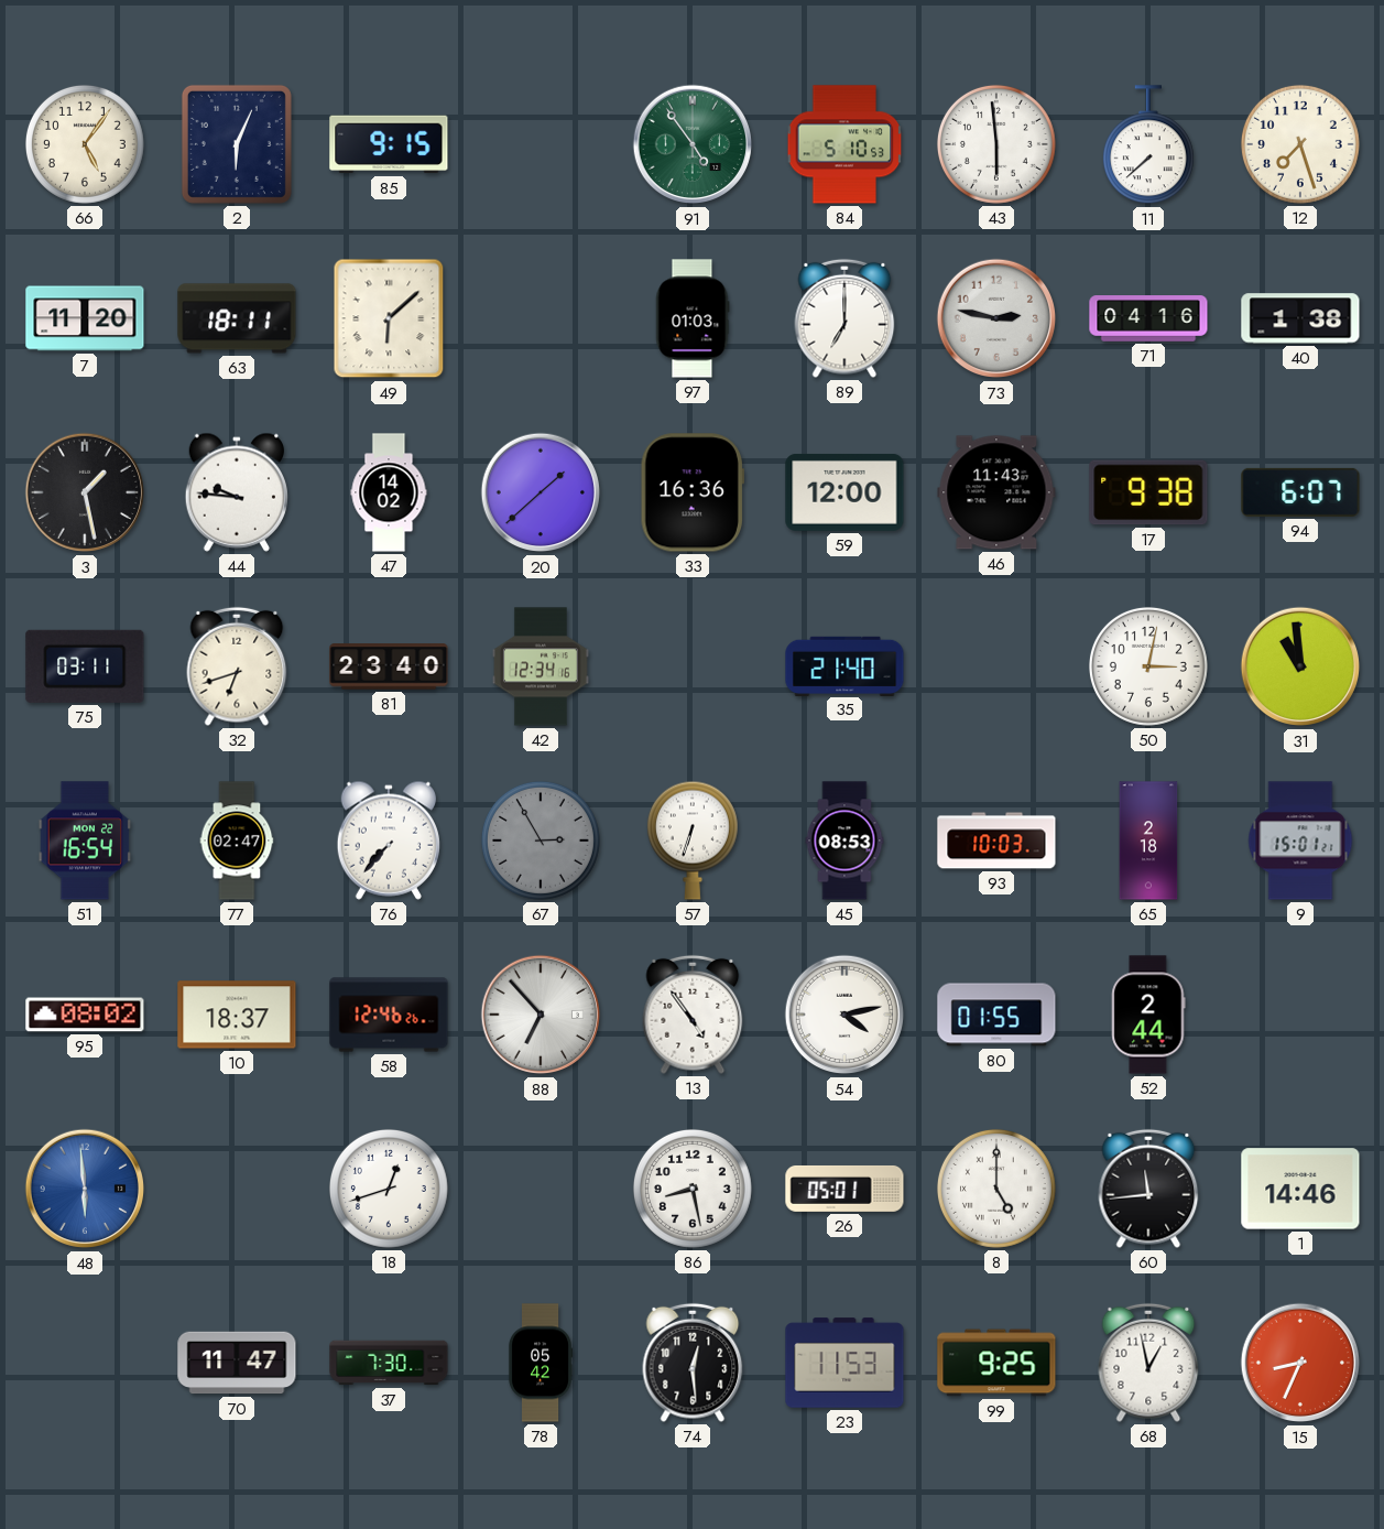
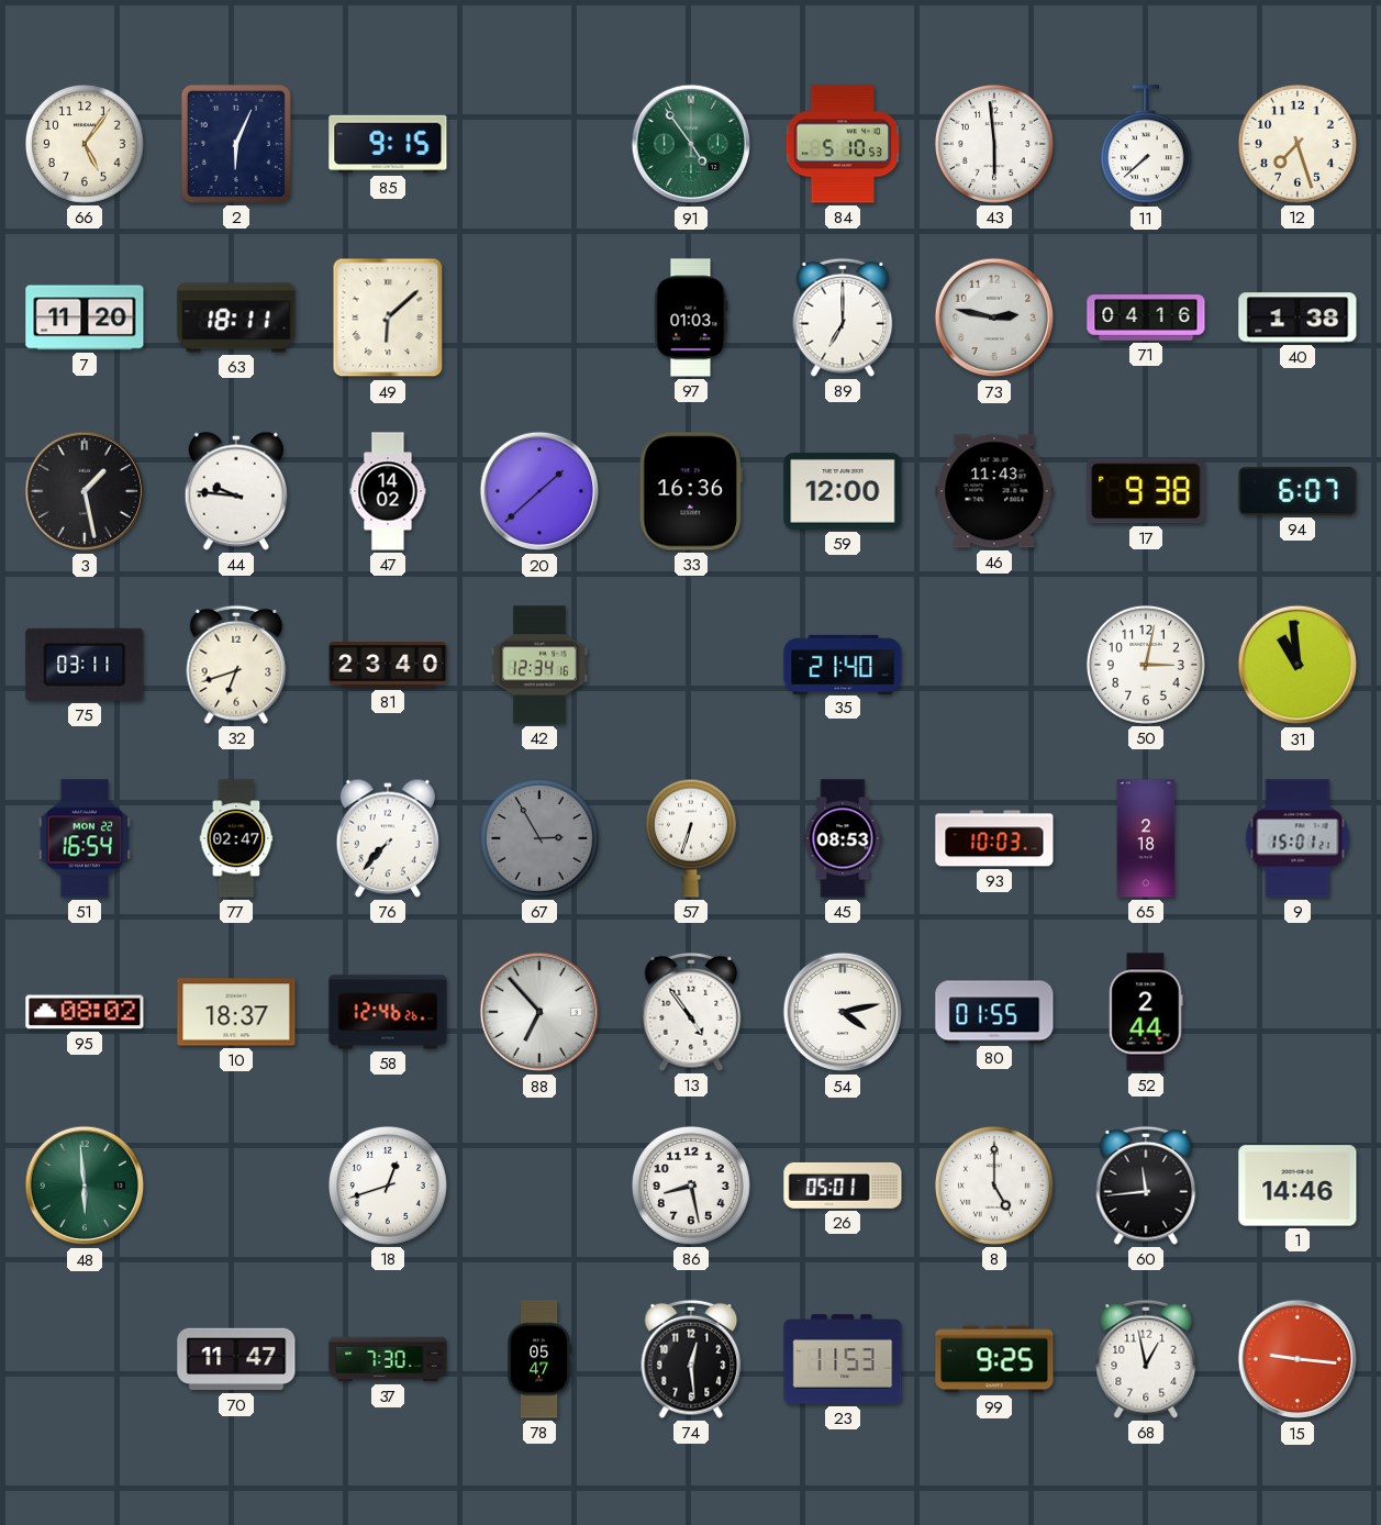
48 dial: blue -> green (85, 1186)
78: 05:42 -> 05:47 (539, 1359)
15: 8:34 -> 9:16 (1298, 1359)
